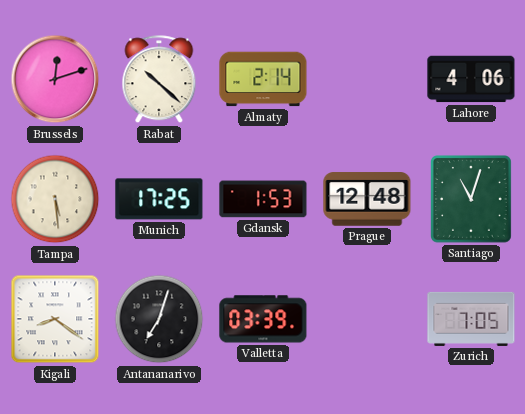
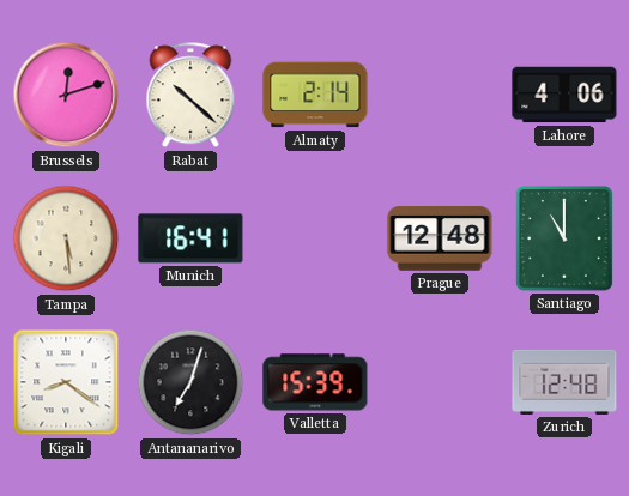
Munich: 17:25 -> 16:41 (190, 238)
Gdansk: 1:53 -> none (263, 199)
Santiago: 11:03 -> 11:00 (566, 240)
Valletta: 03:39 -> 15:39 (315, 382)
Zurich: 7:05 -> 12:48 (564, 382)
